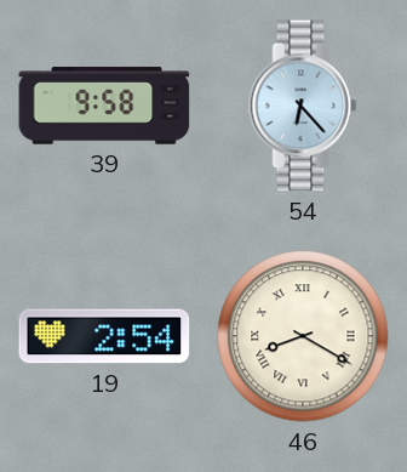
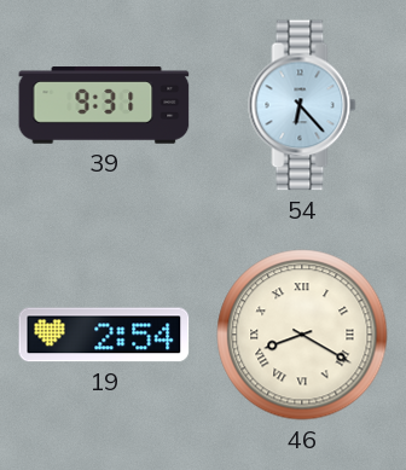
39: 9:58 -> 9:31 (104, 105)
